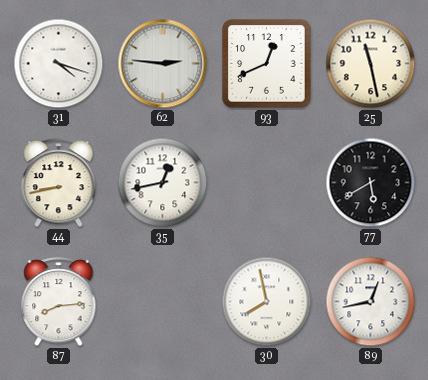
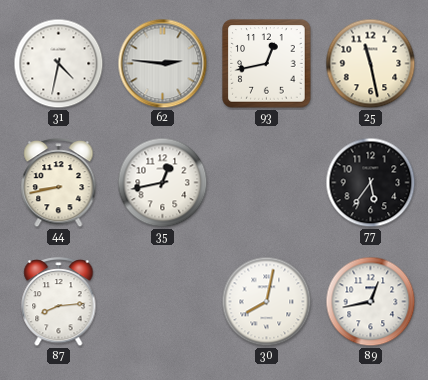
31: 4:18 -> 4:32 (59, 64)
93: 12:41 -> 12:43 (267, 64)
77: 5:40 -> 5:36 (371, 183)
30: 7:58 -> 8:02 (267, 302)
